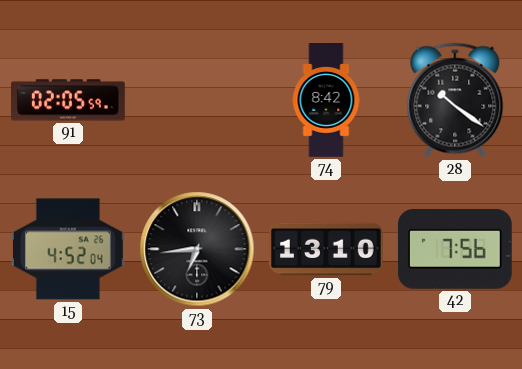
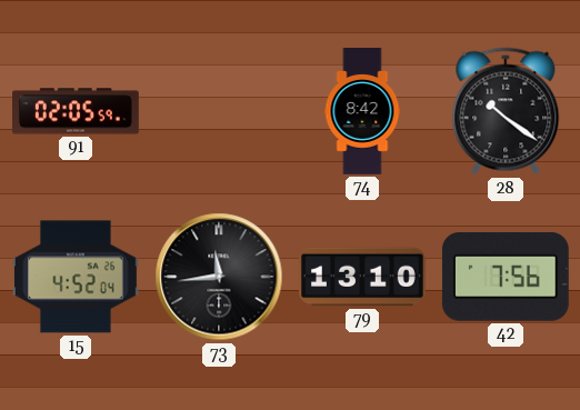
73: 6:44 -> 11:44 (219, 277)
